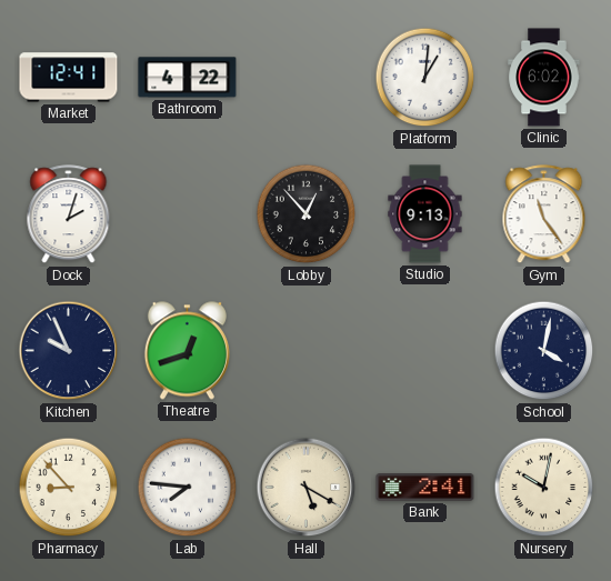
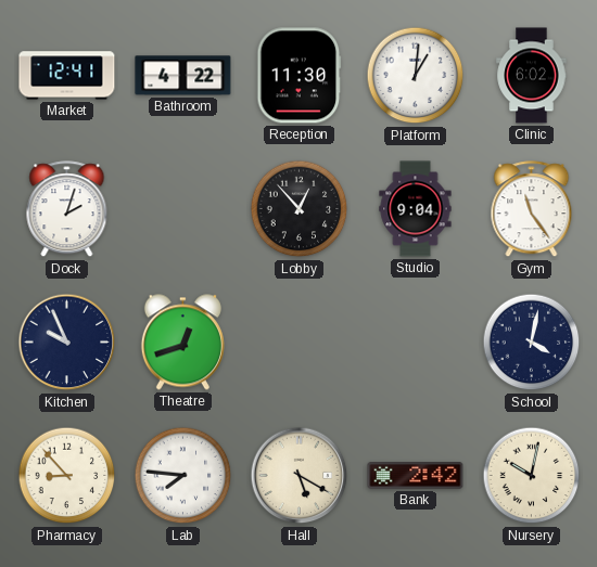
Reception: none -> 11:30 (300, 76)
Studio: 9:13 -> 9:04 (416, 209)
Bank: 2:41 -> 2:42 (416, 476)
